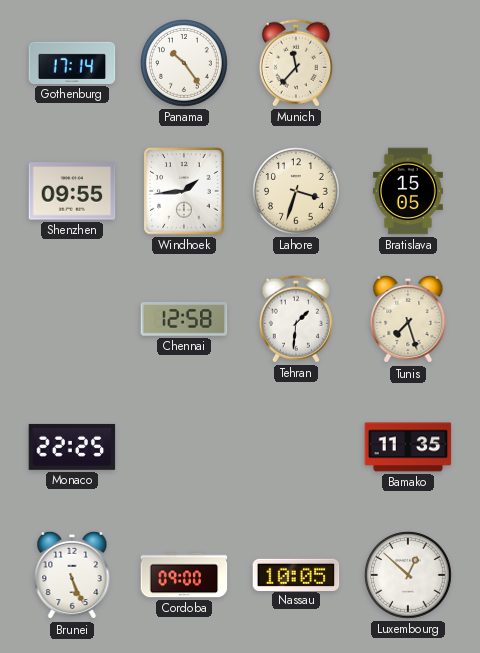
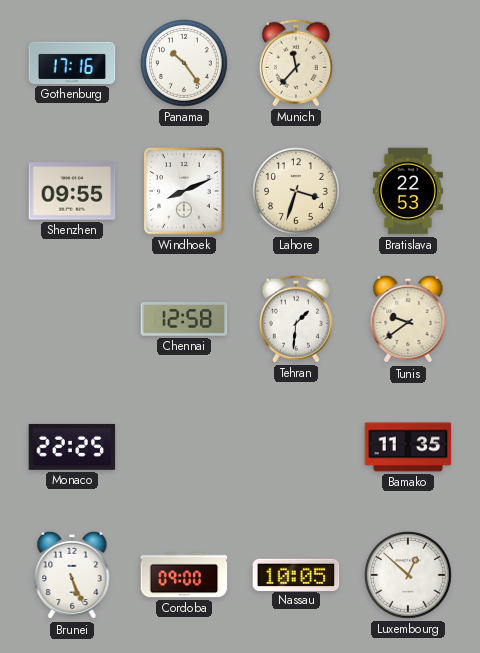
Gothenburg: 17:14 -> 17:16 (72, 63)
Windhoek: 1:44 -> 8:11 (184, 191)
Bratislava: 15:05 -> 22:53 (408, 191)
Tunis: 7:27 -> 9:39 (408, 319)
